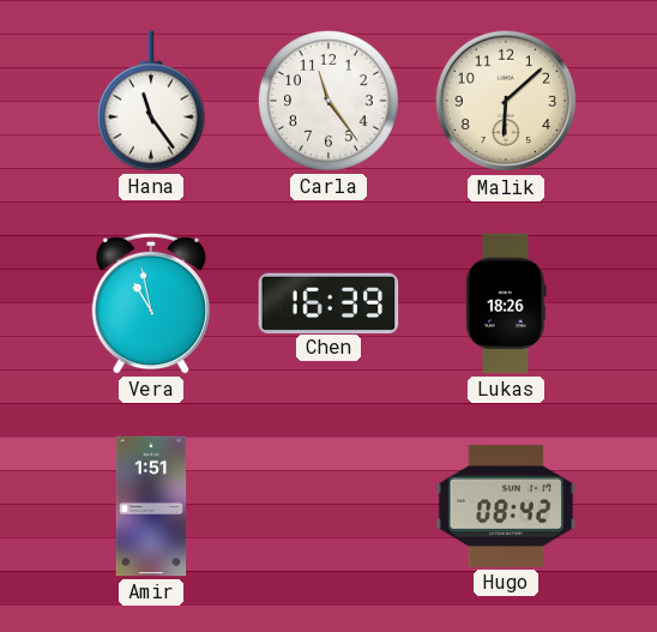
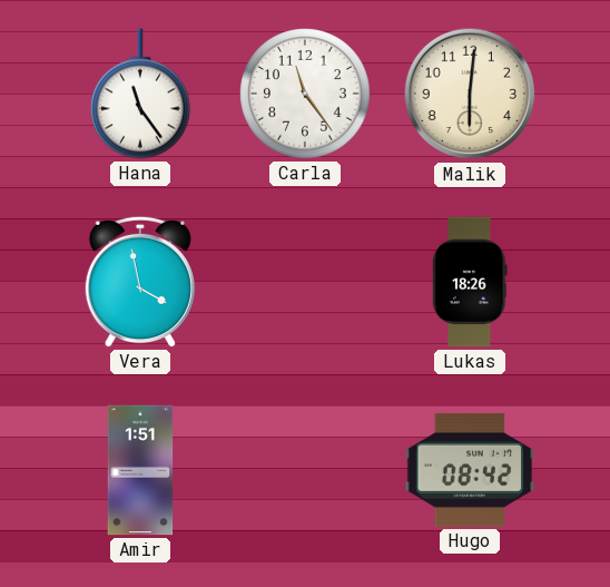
Malik: 6:08 -> 6:01 (470, 94)
Vera: 10:58 -> 3:58 (140, 282)
Chen: 16:39 -> none (328, 302)
